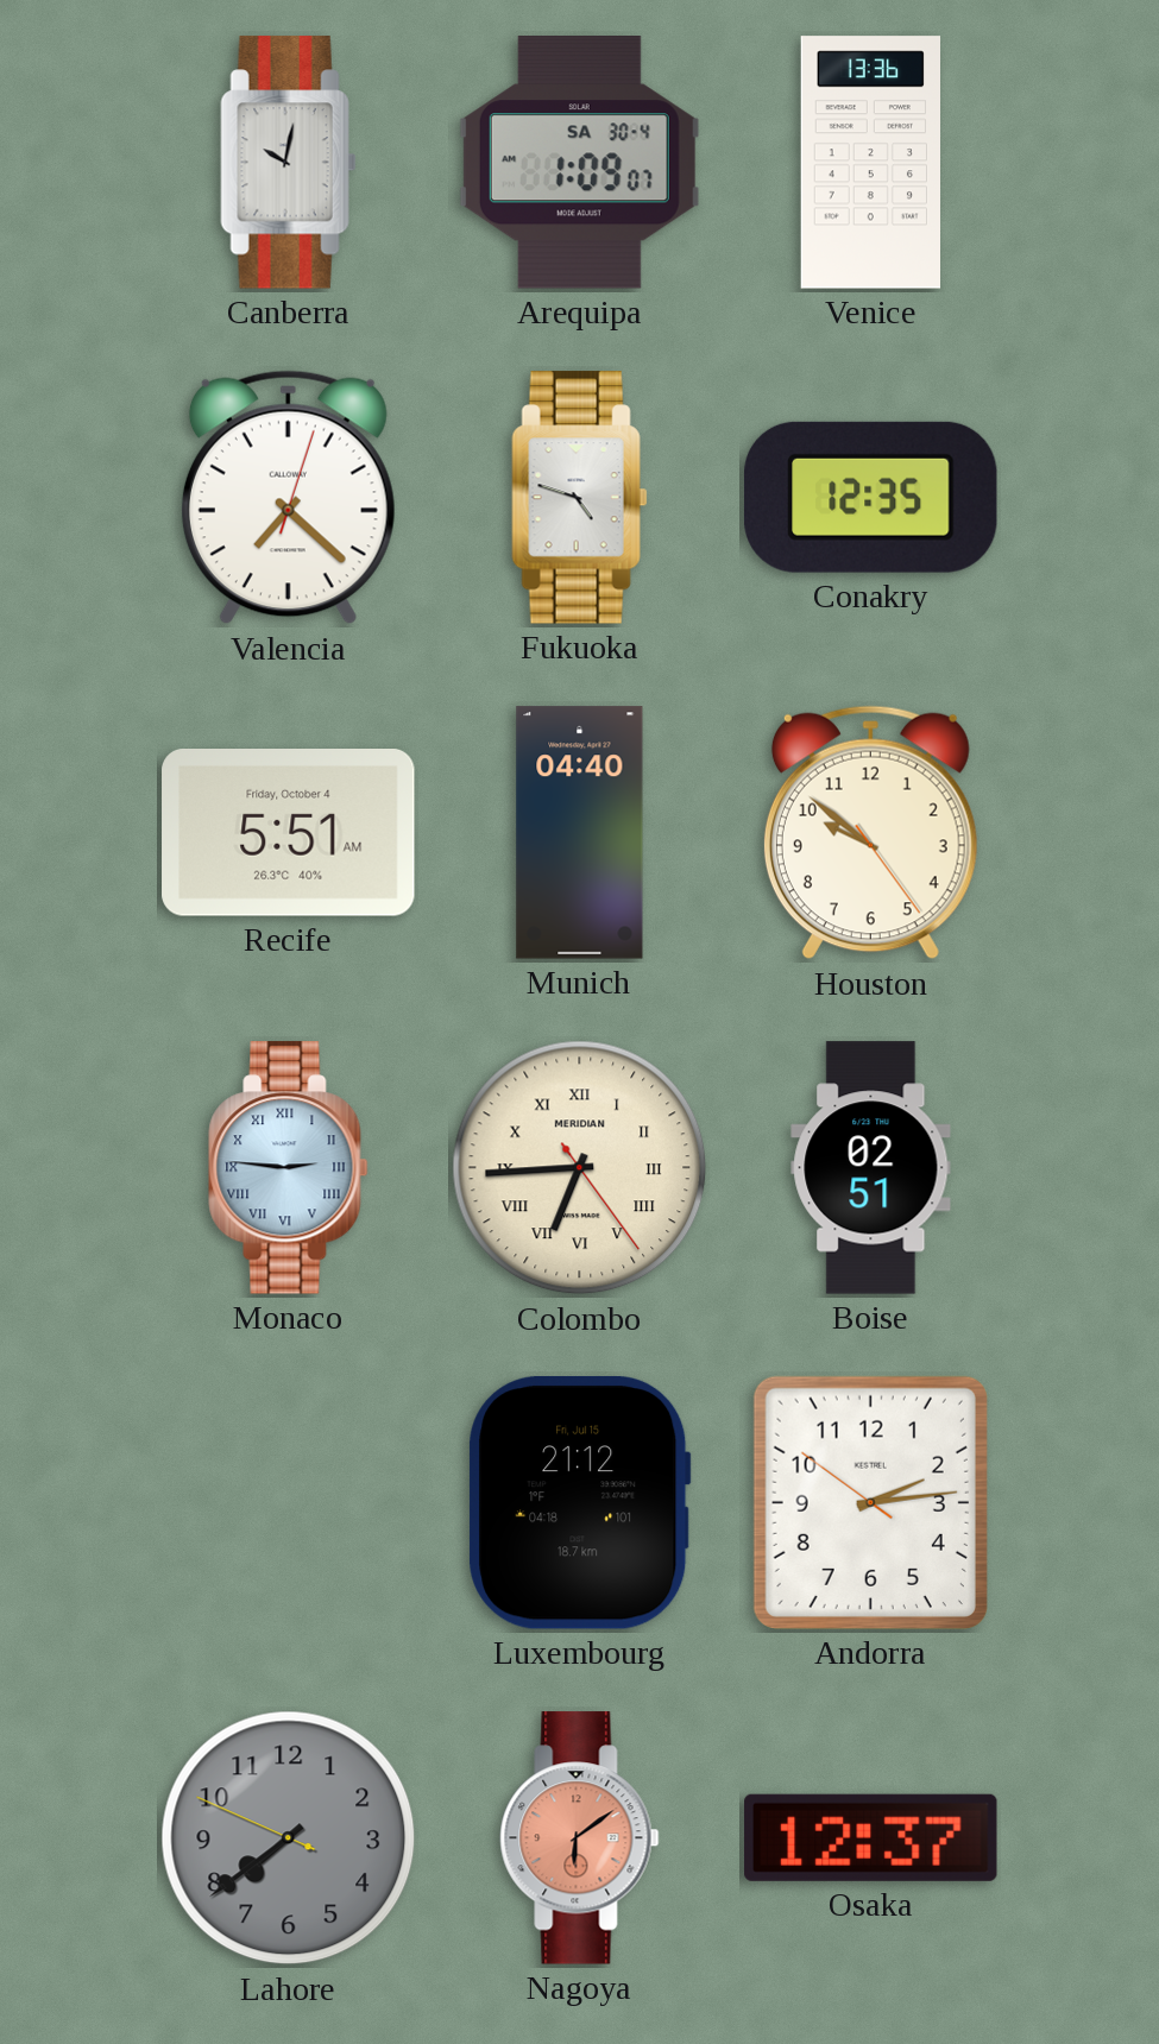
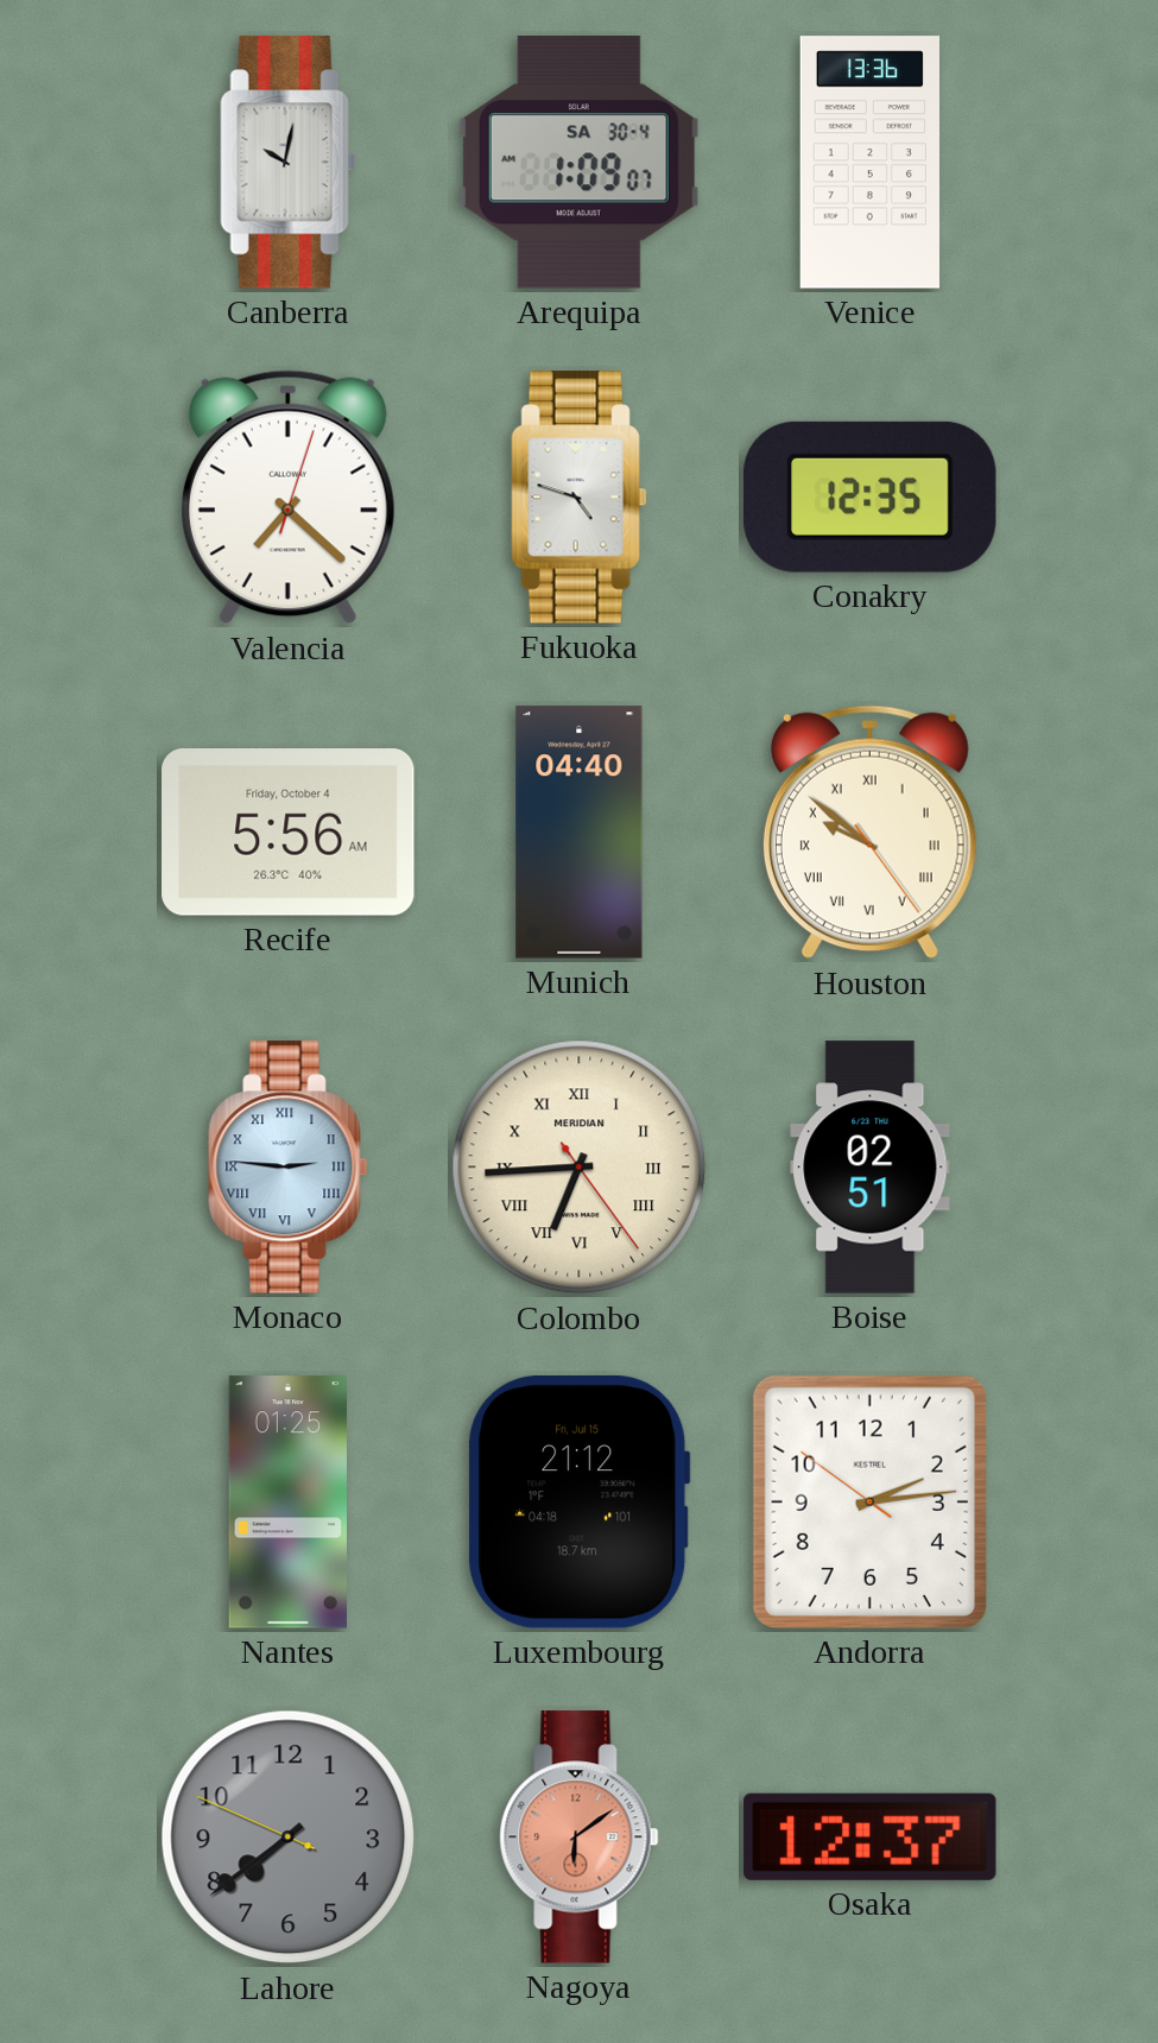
Recife: 5:51 -> 5:56 (289, 833)
Houston numerals: Arabic -> Roman (869, 833)
Nantes: none -> 01:25 (287, 1503)
